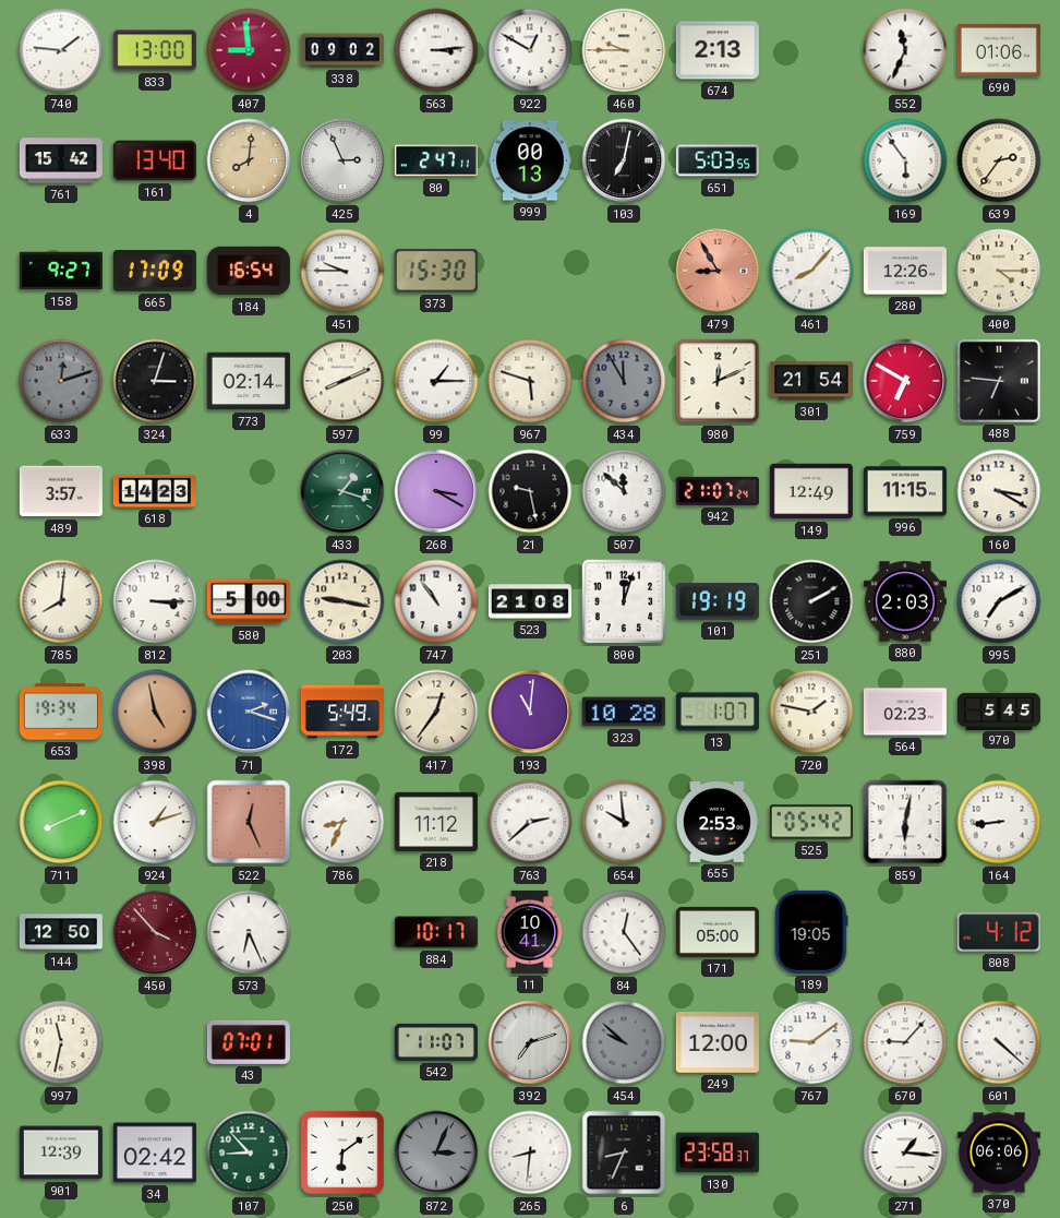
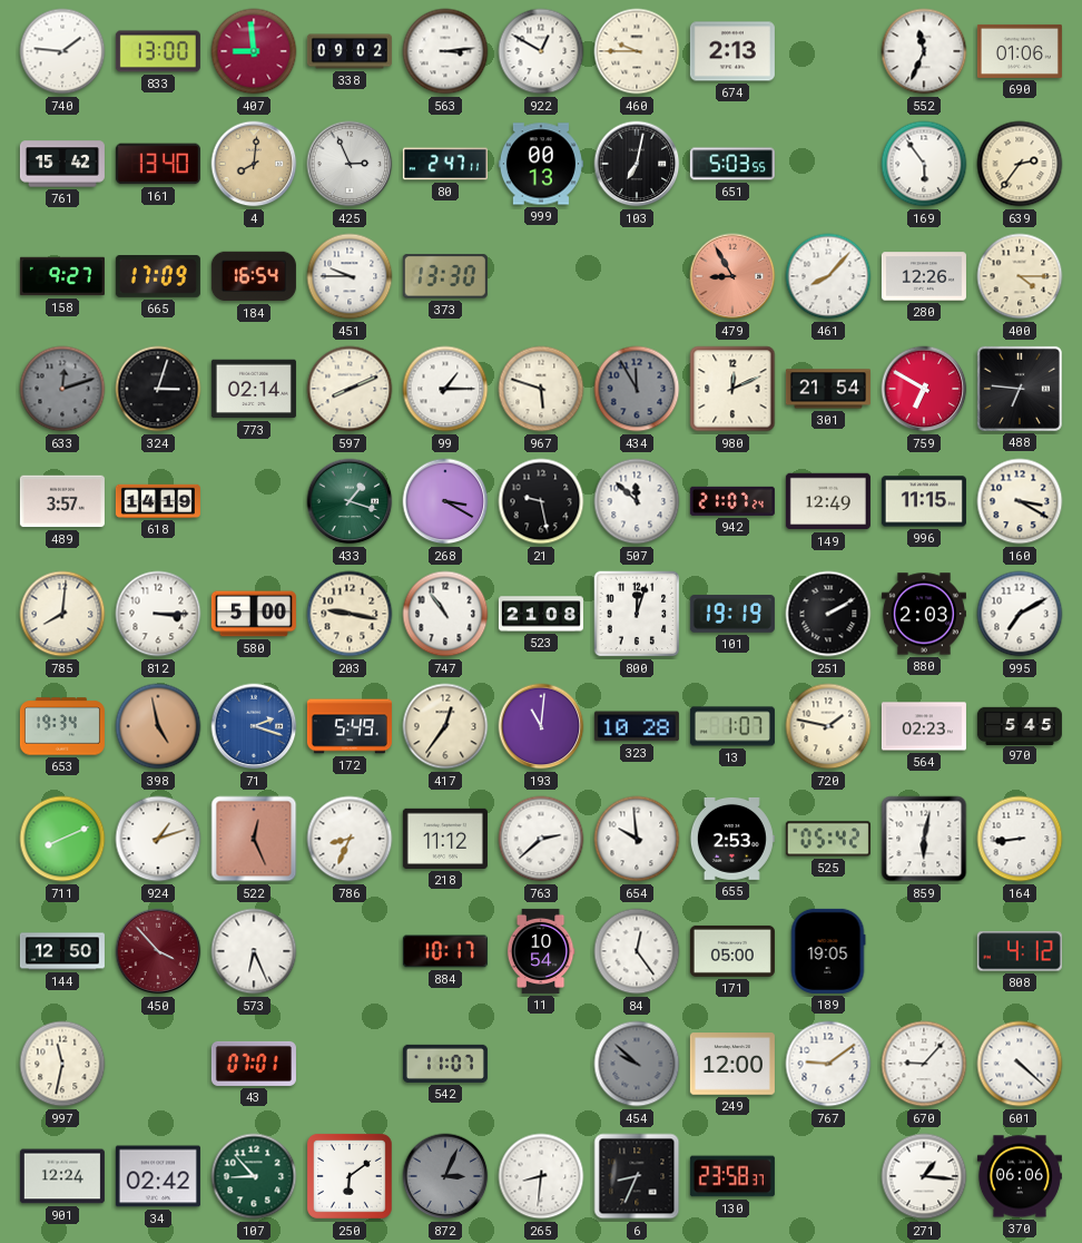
373: 15:30 -> 13:30 (445, 276)
618: 14:23 -> 14:19 (158, 501)
11: 10:41 -> 10:54 (541, 951)
392: 7:12 -> none (530, 1042)
901: 12:39 -> 12:24 (62, 1176)
